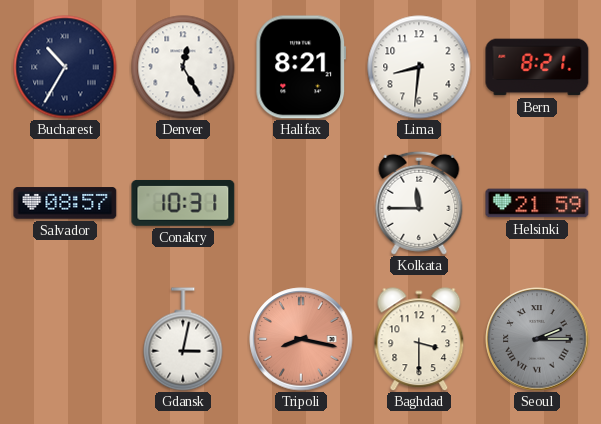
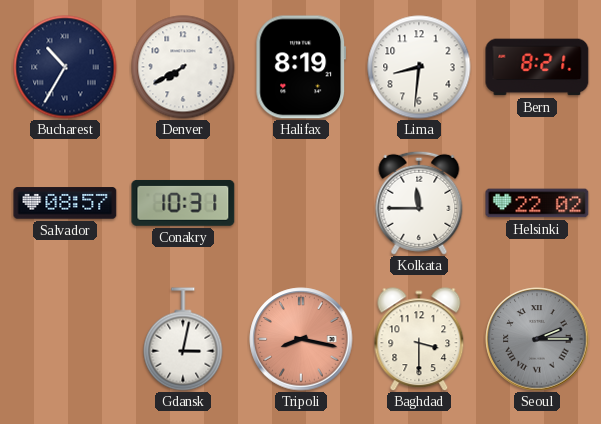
Denver: 12:25 -> 7:40 (183, 67)
Halifax: 8:21 -> 8:19 (301, 67)
Helsinki: 21:59 -> 22:02 (537, 203)
